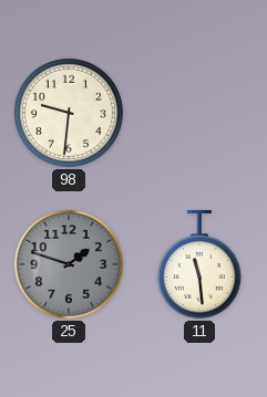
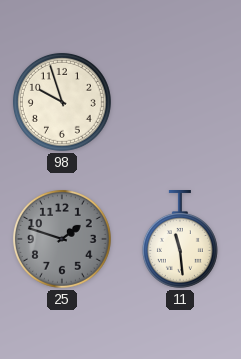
98: 9:31 -> 9:57 (62, 102)
